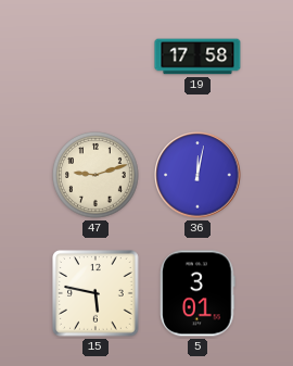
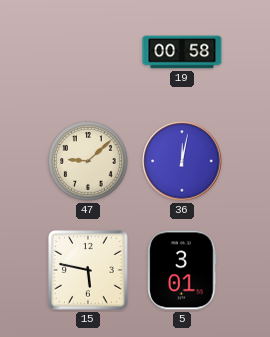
19: 17:58 -> 00:58 (182, 52)
47: 9:12 -> 9:08 (88, 161)
